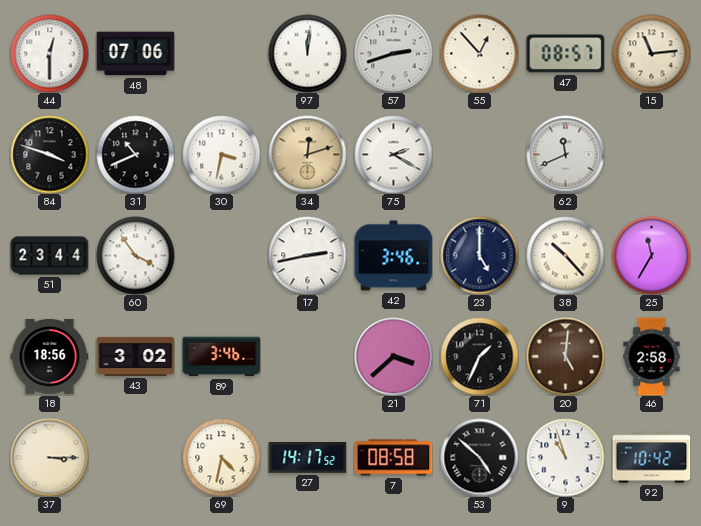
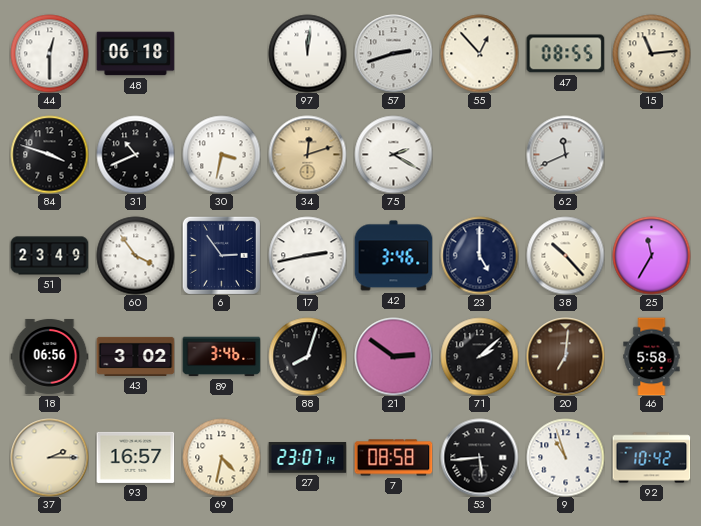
48: 07:06 -> 06:18 (135, 54)
47: 08:57 -> 08:55 (565, 54)
51: 23:44 -> 23:49 (49, 256)
6: none -> 2:54 (221, 255)
18: 18:56 -> 06:56 (49, 356)
88: none -> 8:03 (307, 356)
21: 3:38 -> 2:51 (393, 356)
71: 1:34 -> 2:08 (479, 356)
20: 5:01 -> 7:01 (565, 356)
46: 2:58 -> 5:58 (652, 356)
37: 3:15 -> 2:15 (49, 457)
93: none -> 16:57 (135, 457)
27: 14:17 -> 23:07 (307, 458)
53: 4:52 -> 5:44 (479, 457)
